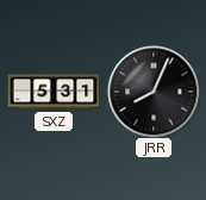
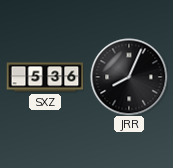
SXZ: 5:31 -> 5:36 (45, 77)
